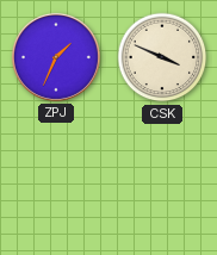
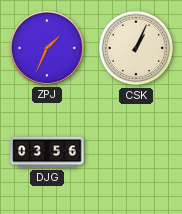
CSK: 3:49 -> 1:04 (136, 48)
DJG: none -> 03:56 (47, 152)
